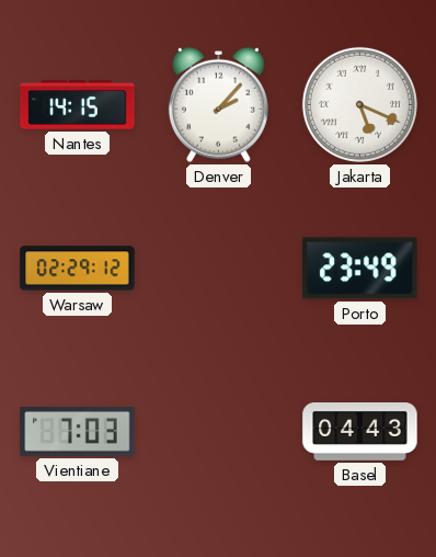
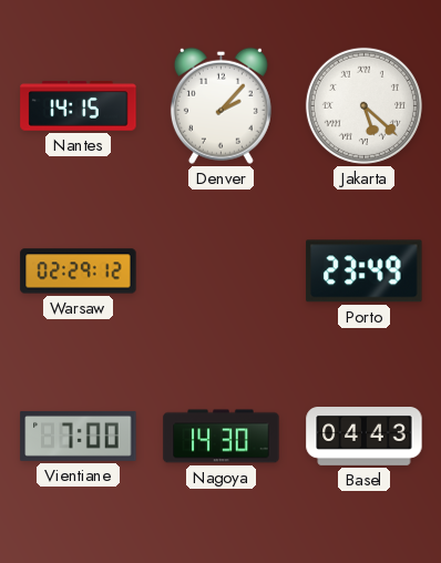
Jakarta: 5:19 -> 5:22 (363, 105)
Vientiane: 7:03 -> 7:00 (79, 436)
Nagoya: none -> 14:30 (222, 437)
